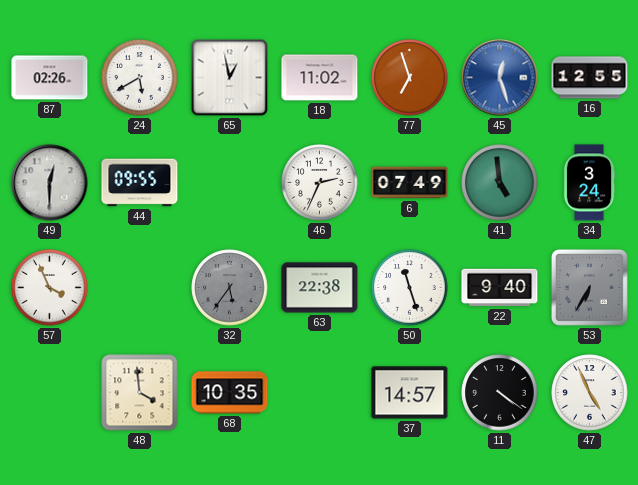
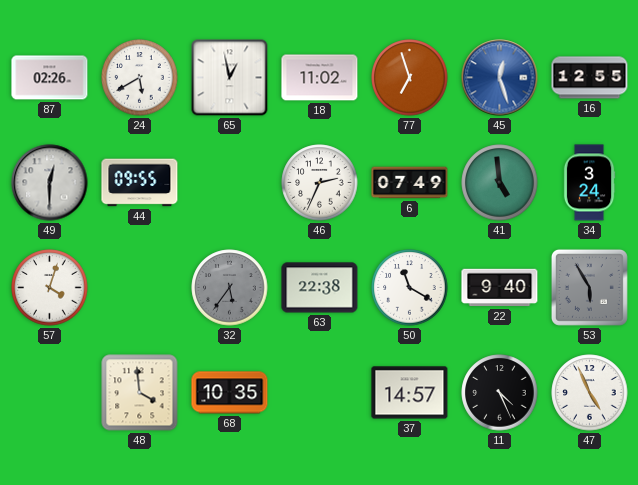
57: 3:56 -> 4:03 (50, 288)
50: 11:27 -> 11:20 (410, 288)
53: 6:35 -> 5:55 (589, 287)
11: 4:21 -> 4:26 (500, 393)
